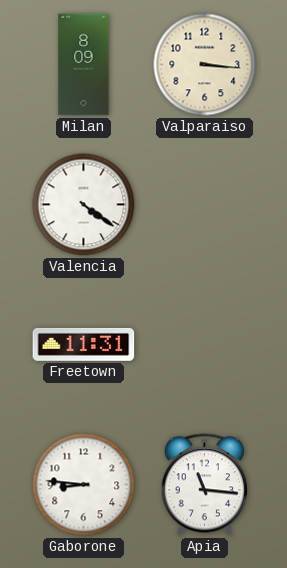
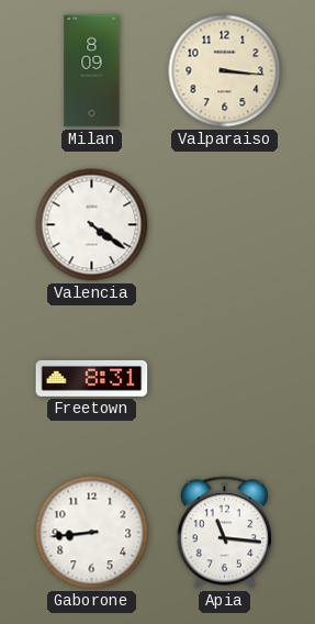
Freetown: 11:31 -> 8:31 (92, 378)
Gaborone: 8:46 -> 8:44 (92, 533)
